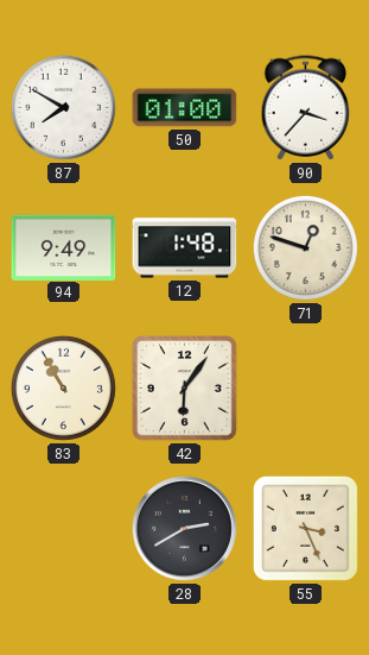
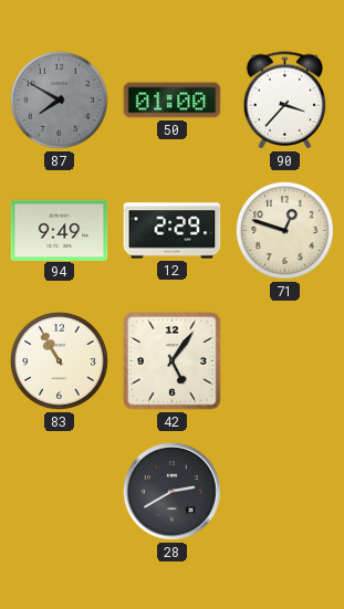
87 dial: white -> grey (59, 99)
12: 1:48 -> 2:29 (173, 231)
42: 6:06 -> 5:06 (173, 361)
55: 3:26 -> none (305, 528)
